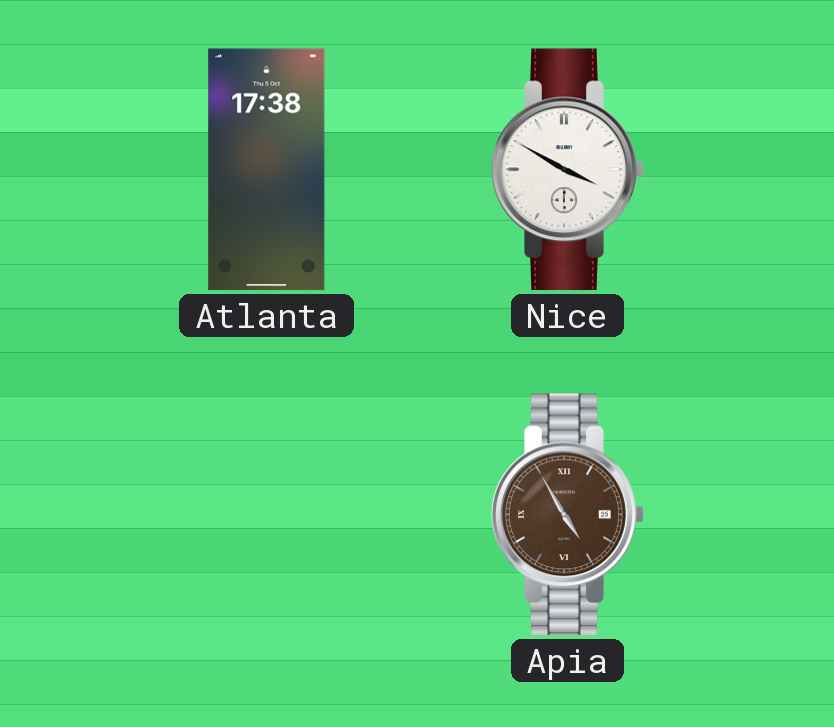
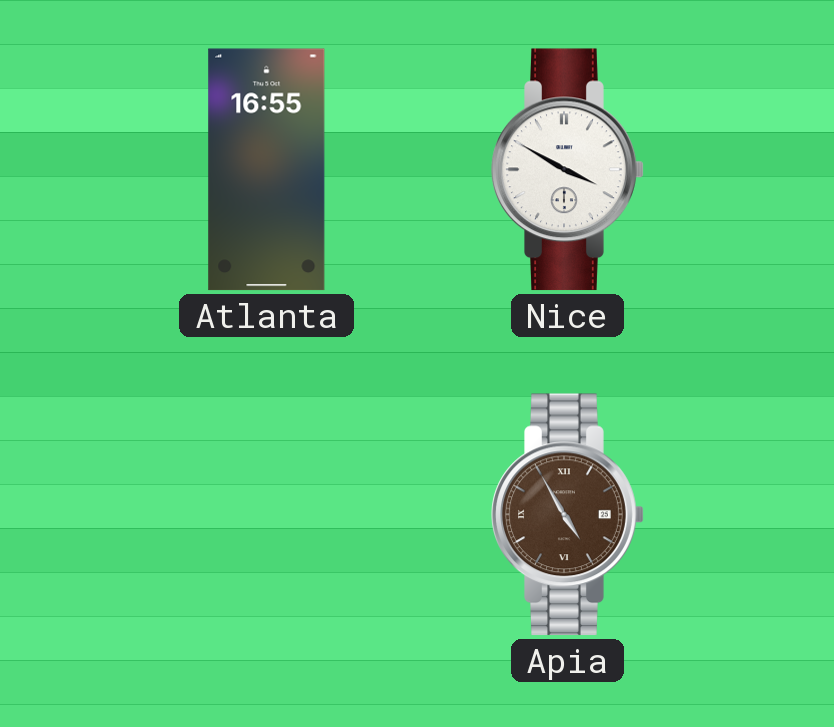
Atlanta: 17:38 -> 16:55 (267, 170)
